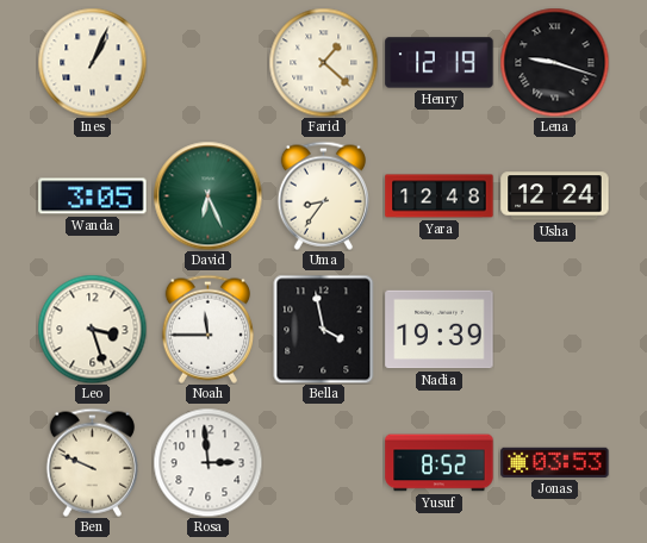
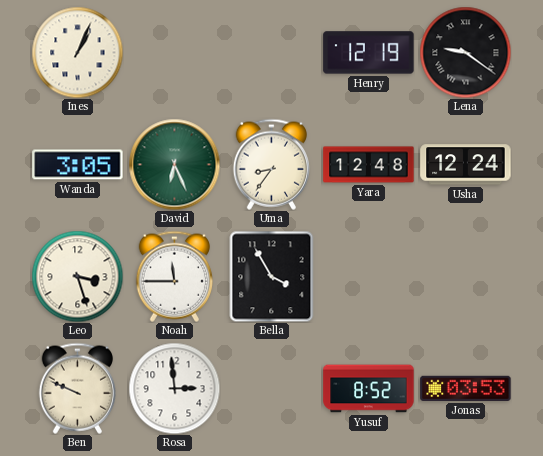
Farid: 1:22 -> none (323, 62)
Lena: 9:18 -> 9:21 (465, 52)
Bella: 3:58 -> 3:55 (272, 276)
Nadia: 19:39 -> none (440, 330)
